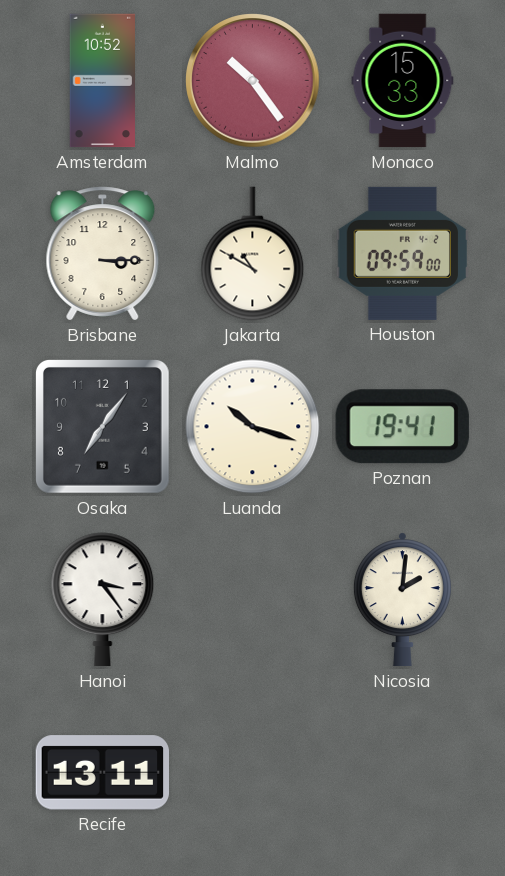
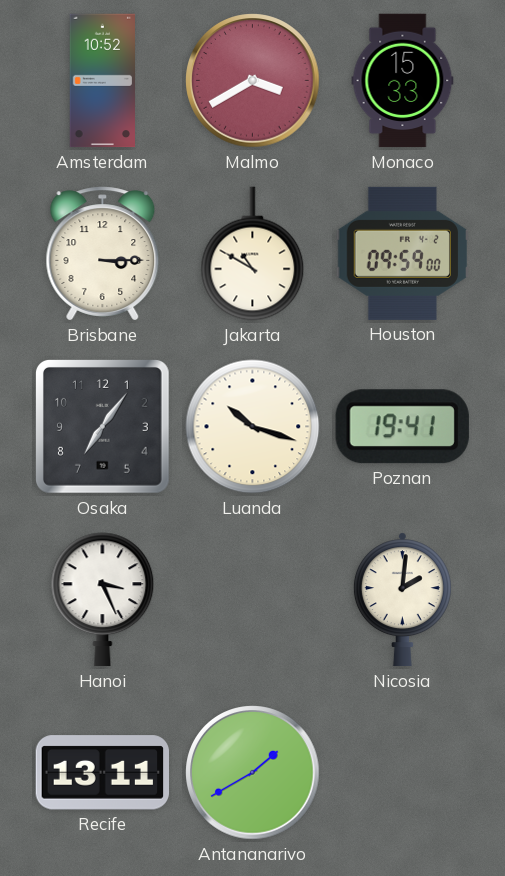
Malmo: 10:24 -> 3:40 (253, 81)
Hanoi: 3:24 -> 3:26 (103, 600)
Antananarivo: none -> 1:40 (253, 773)
